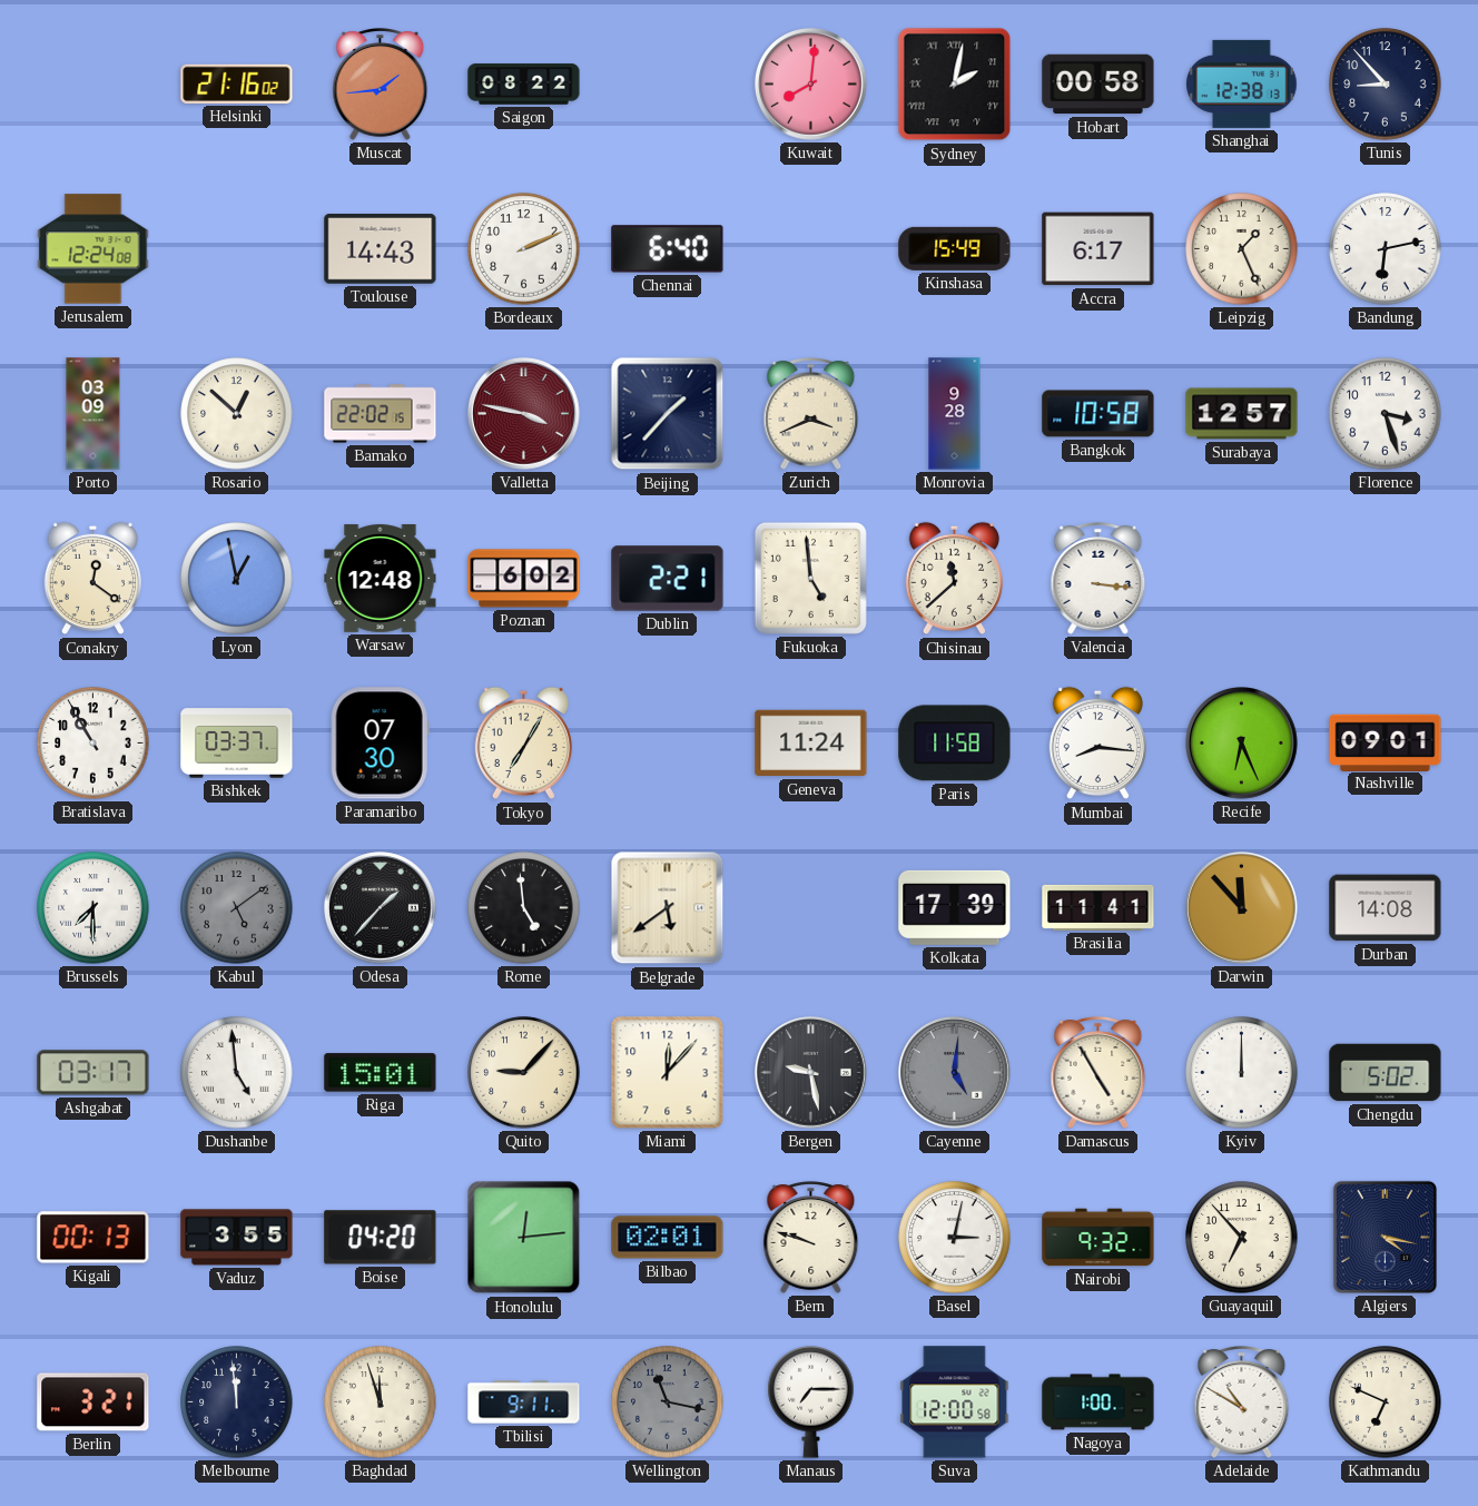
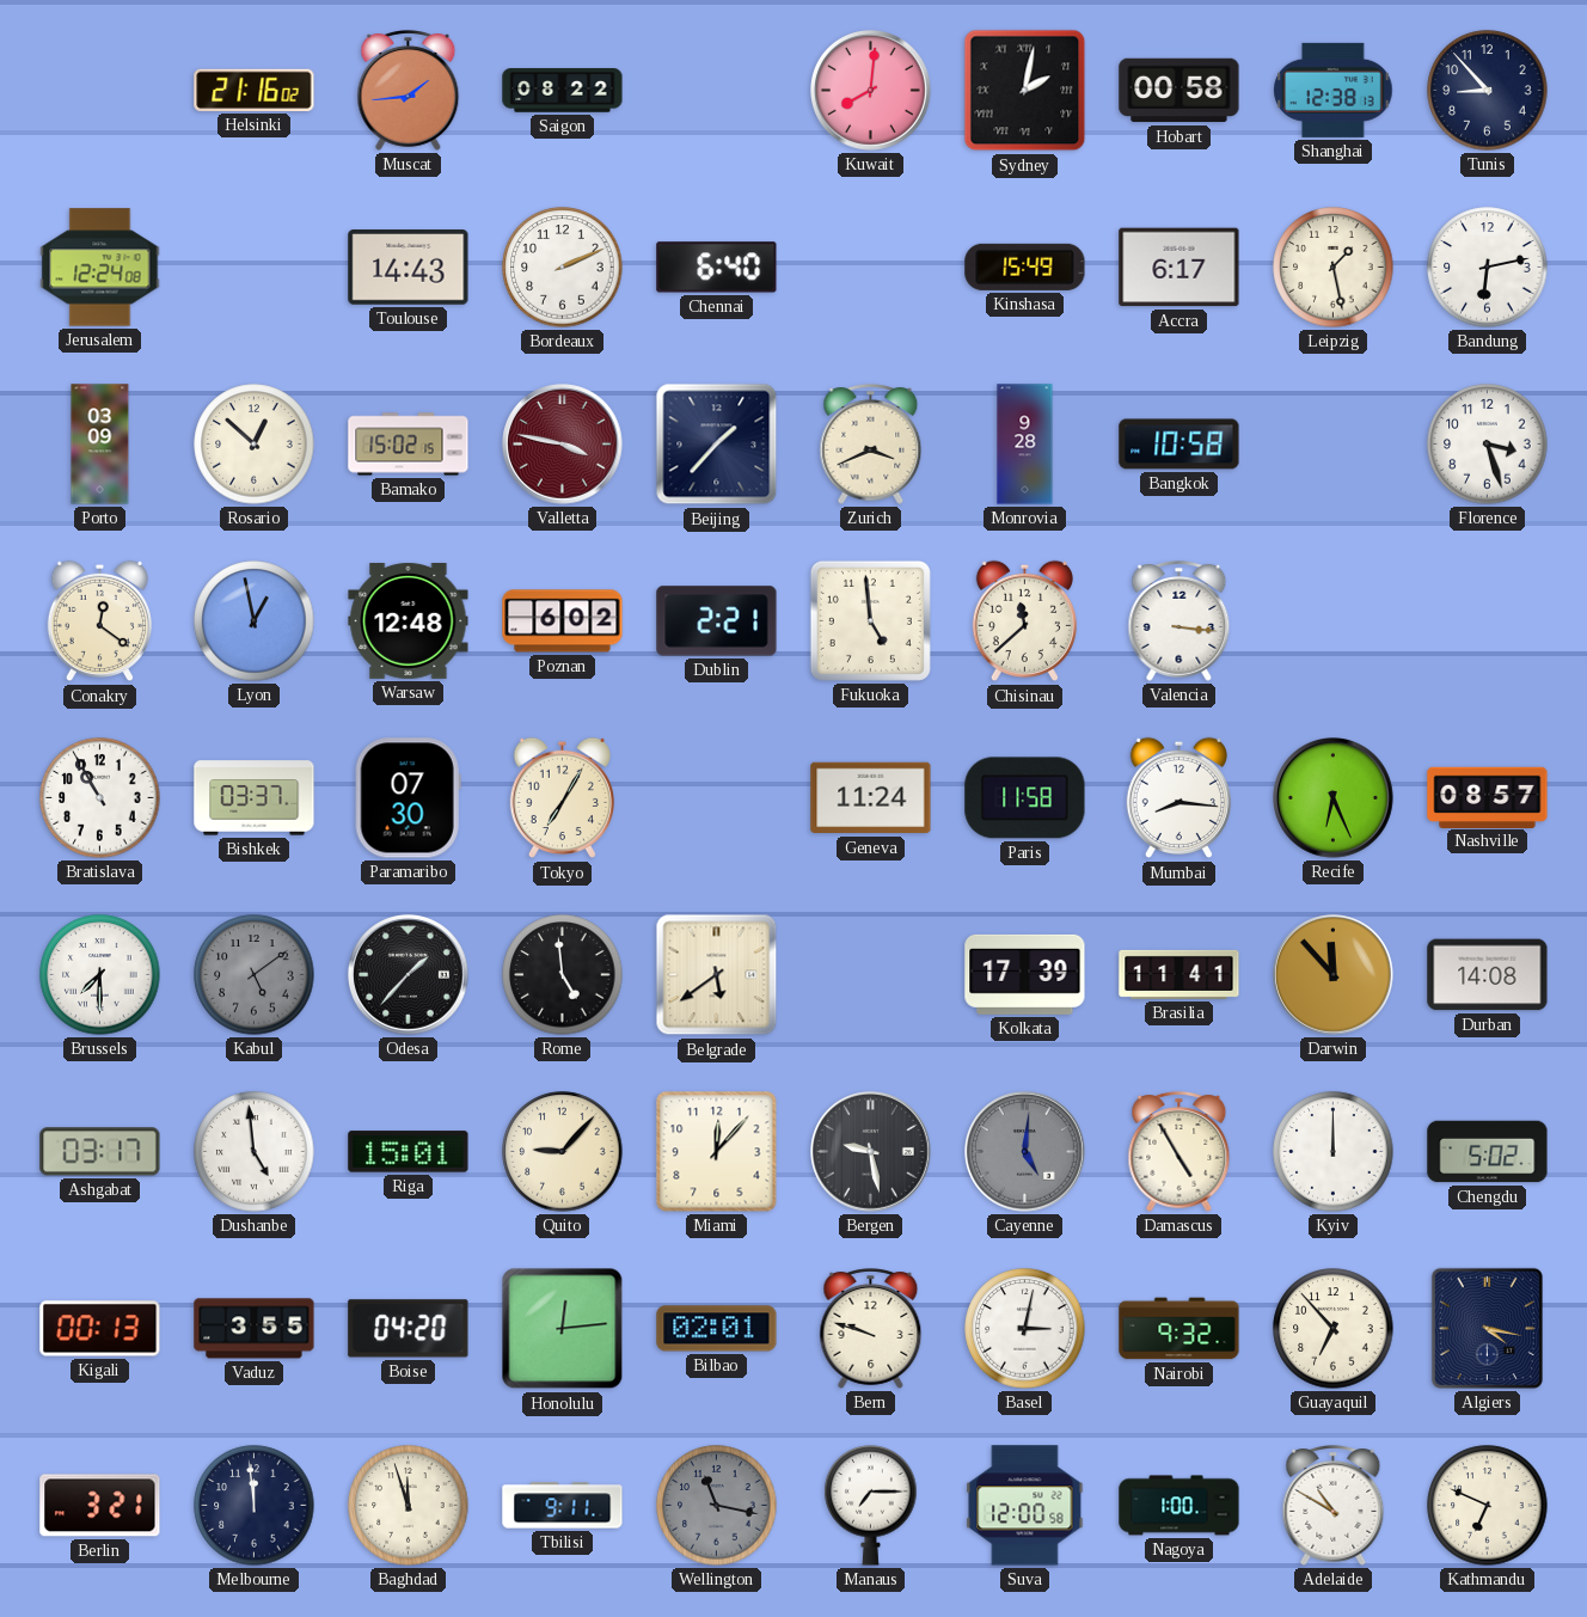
Leipzig: 1:26 -> 1:28 (1334, 268)
Bamako: 22:02 -> 15:02 (409, 445)
Surabaya: 12:57 -> none (1242, 414)
Nashville: 09:01 -> 08:57 (1488, 797)
